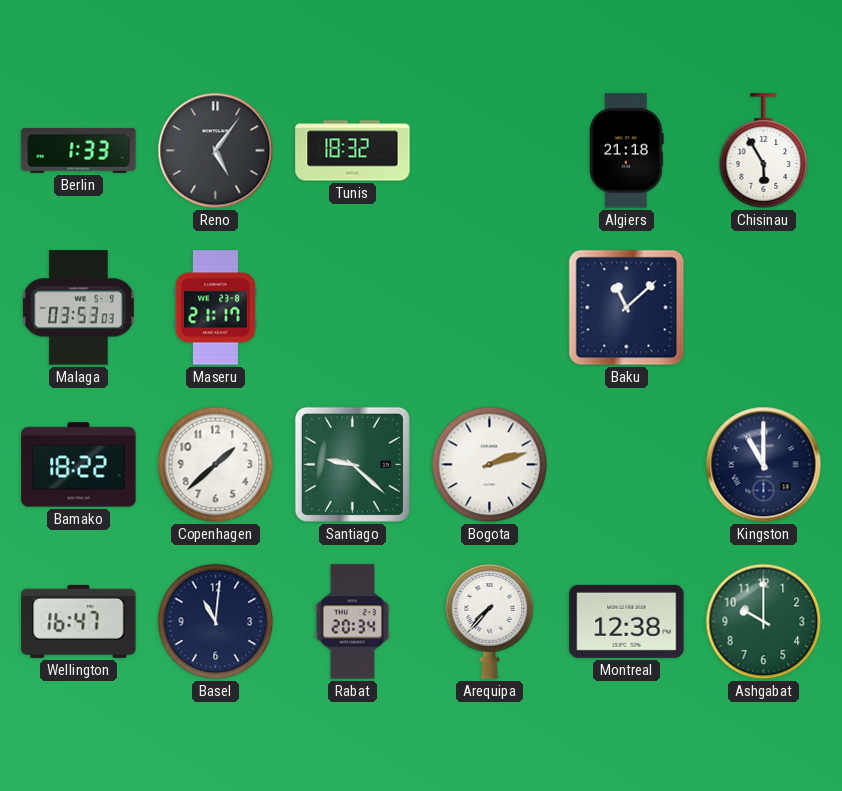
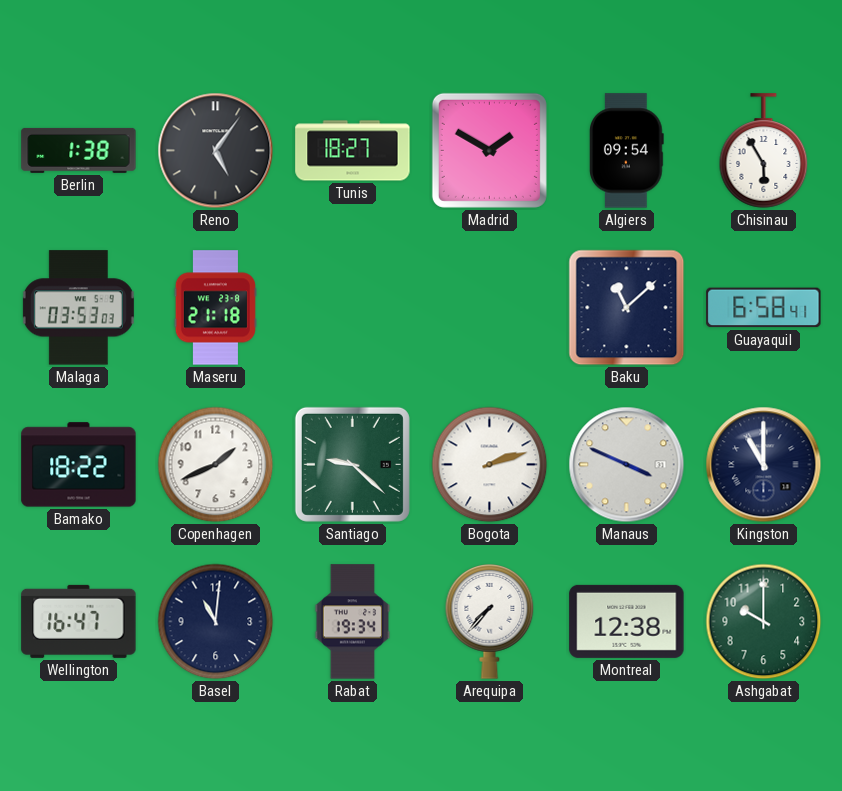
Berlin: 1:33 -> 1:38 (79, 150)
Tunis: 18:32 -> 18:27 (353, 151)
Madrid: none -> 1:50 (489, 150)
Algiers: 21:18 -> 09:54 (627, 151)
Maseru: 21:17 -> 21:18 (215, 308)
Guayaquil: none -> 6:58 (764, 308)
Copenhagen: 1:38 -> 1:41 (216, 465)
Manaus: none -> 3:49 (627, 465)
Rabat: 20:34 -> 19:34 (352, 622)
